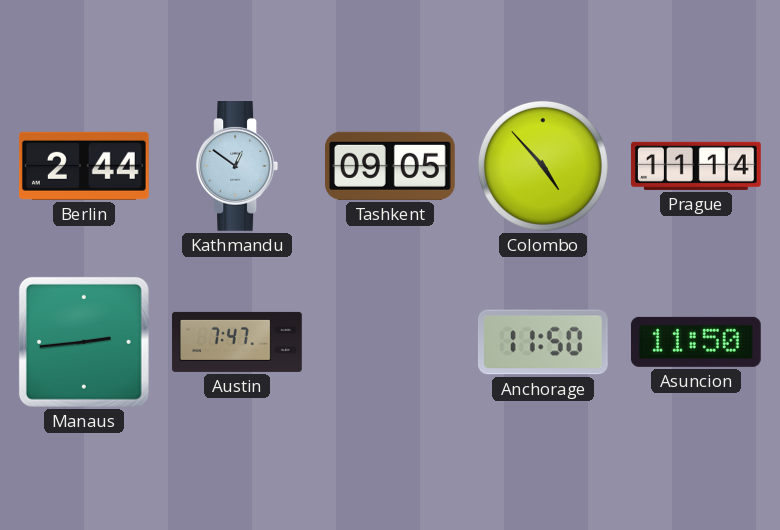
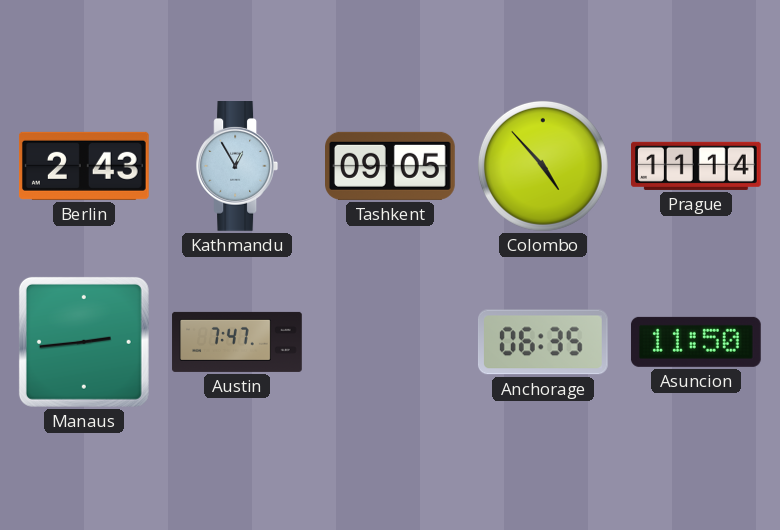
Berlin: 2:44 -> 2:43 (84, 166)
Kathmandu: 12:51 -> 12:55 (237, 167)
Anchorage: 11:50 -> 06:35 (543, 342)
